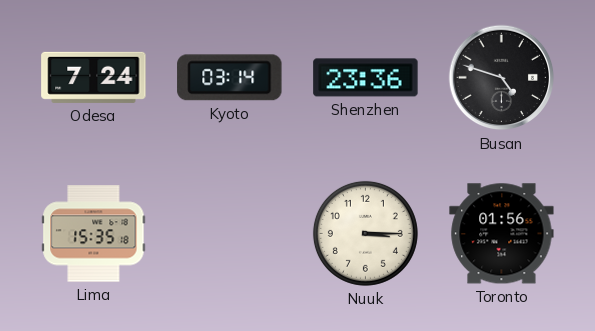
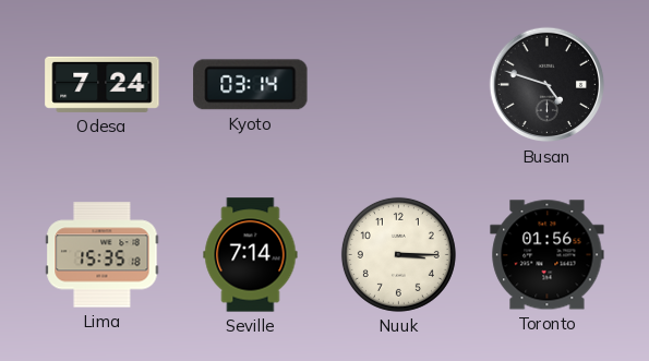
Shenzhen: 23:36 -> none (366, 78)
Seville: none -> 7:14 (251, 255)
